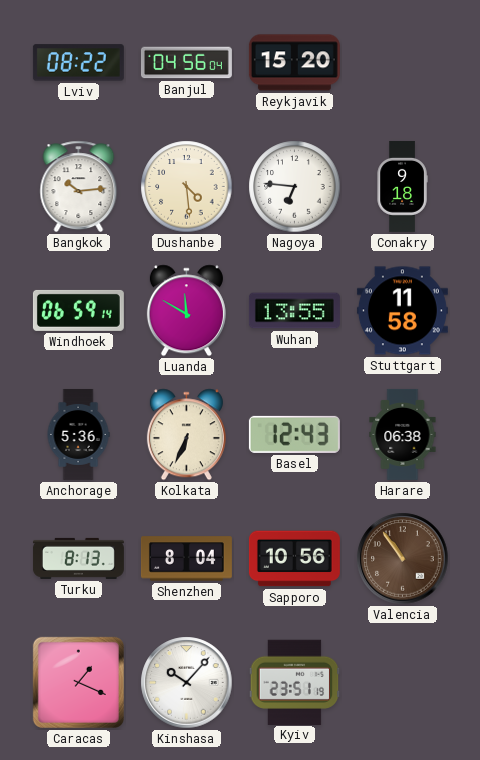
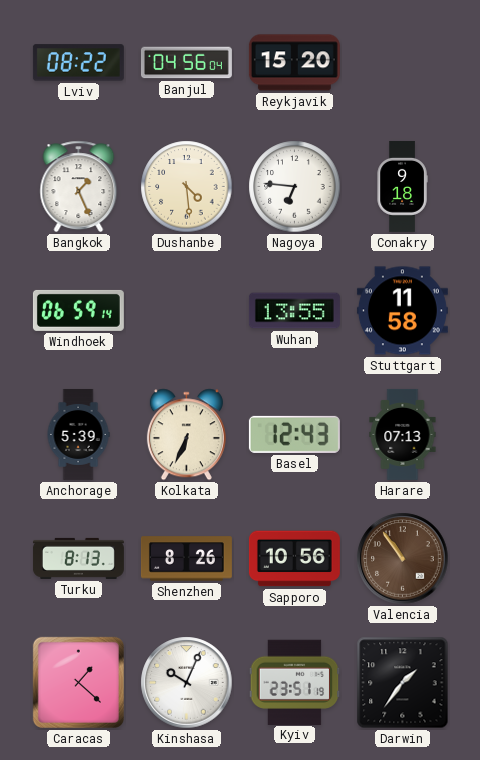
Bangkok: 10:14 -> 1:26 (79, 187)
Luanda: 11:50 -> none (186, 311)
Anchorage: 5:36 -> 5:39 (78, 434)
Harare: 06:38 -> 07:13 (403, 434)
Shenzhen: 8:04 -> 8:26 (186, 559)
Caracas: 1:19 -> 1:22 (78, 682)
Kinshasa: 10:07 -> 10:04 (187, 683)
Darwin: none -> 1:36 (403, 683)
